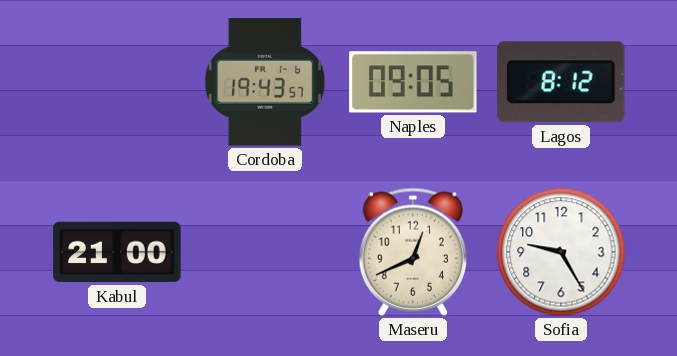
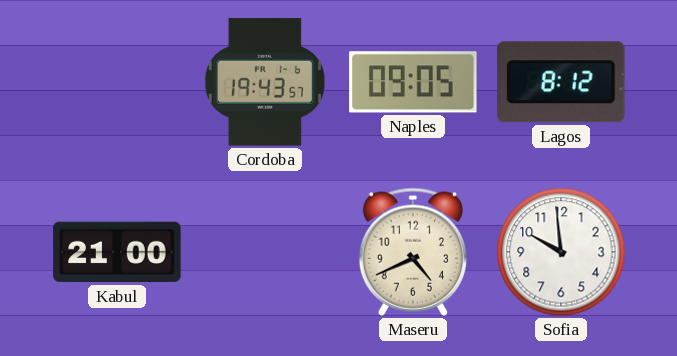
Maseru: 12:41 -> 4:41 (413, 252)
Sofia: 9:25 -> 9:59 (561, 252)
